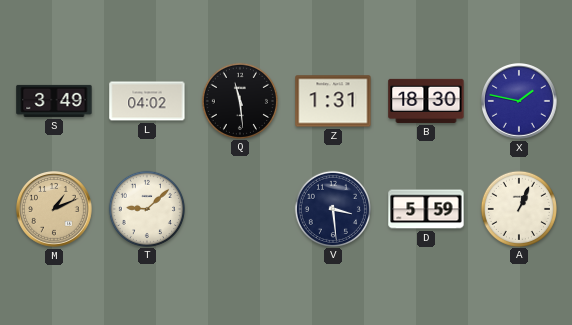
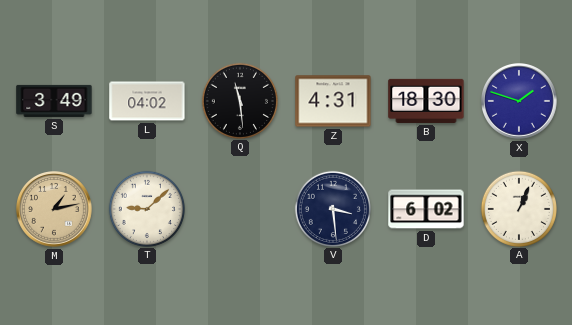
Z: 1:31 -> 4:31 (333, 101)
X: 1:47 -> 1:48 (520, 102)
M: 1:11 -> 1:13 (55, 210)
D: 5:59 -> 6:02 (426, 209)
